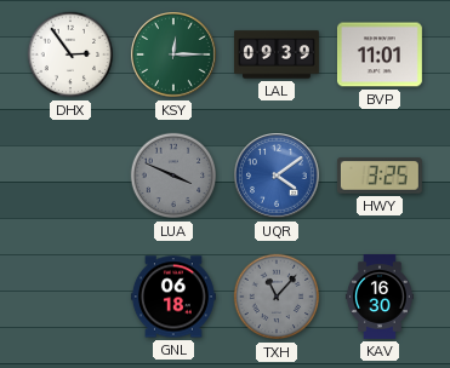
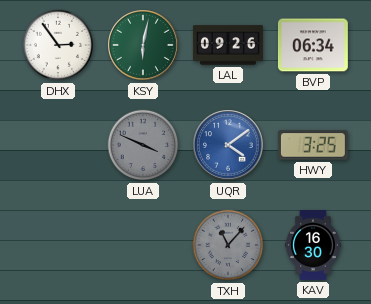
KSY: 12:15 -> 6:02 (143, 45)
LAL: 09:39 -> 09:26 (228, 45)
BVP: 11:01 -> 06:34 (313, 45)
GNL: 06:18 -> none (173, 297)
